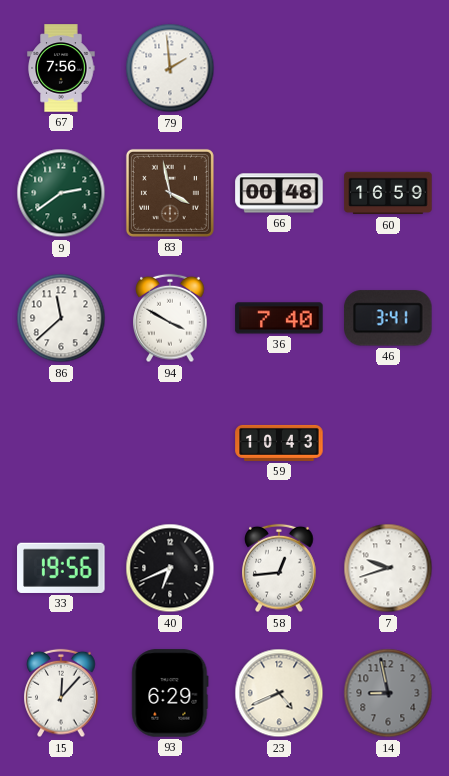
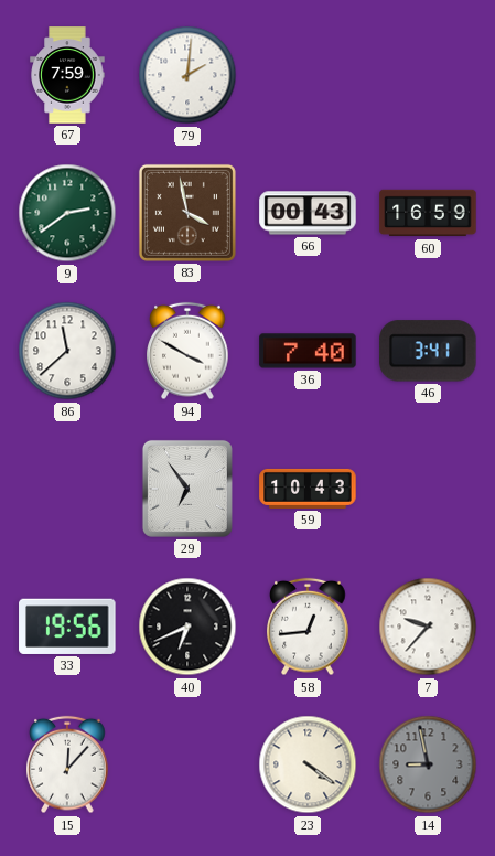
67: 7:56 -> 7:59 (67, 75)
79: 1:59 -> 2:01 (187, 75)
66: 00:48 -> 00:43 (308, 213)
29: none -> 6:54 (187, 489)
7: 9:42 -> 9:37 (428, 627)
93: 6:29 -> none (170, 693)
23: 4:41 -> 4:21 (308, 764)
